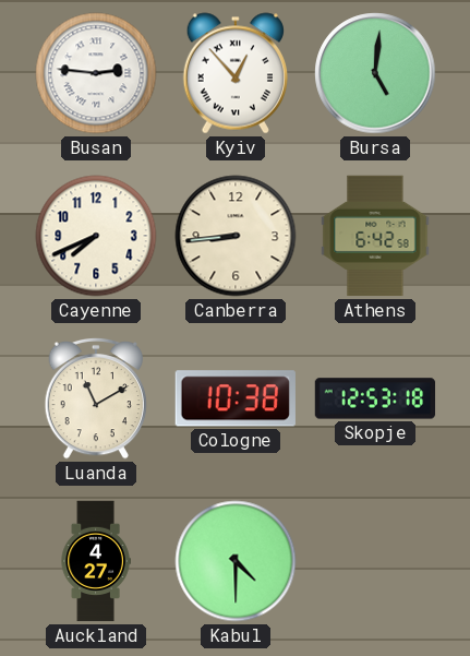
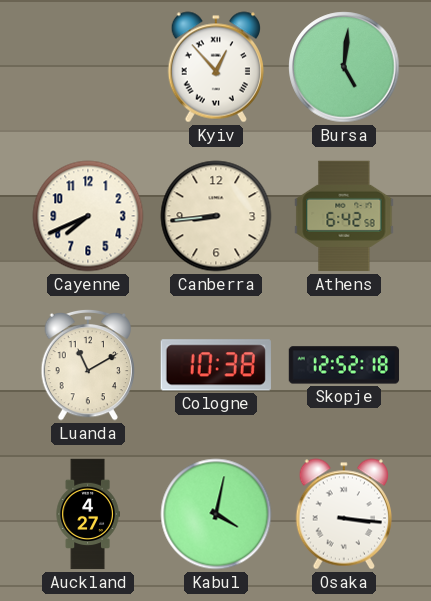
Busan: 2:46 -> none (96, 73)
Skopje: 12:53 -> 12:52 (344, 365)
Kabul: 4:30 -> 4:02 (216, 514)
Osaka: none -> 3:16 (343, 514)
